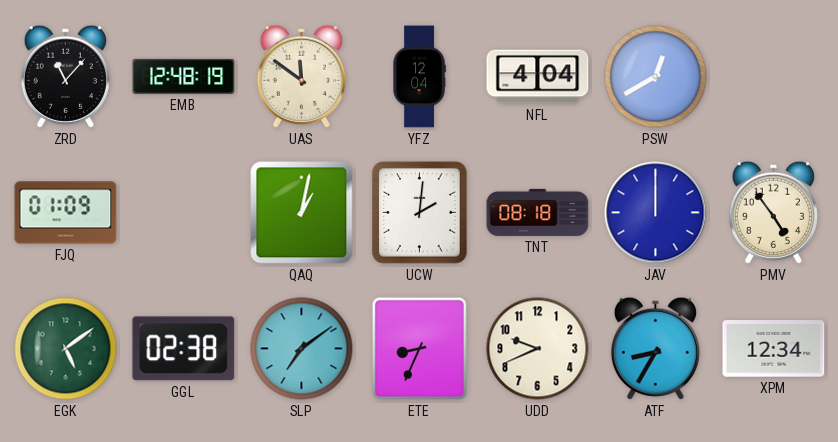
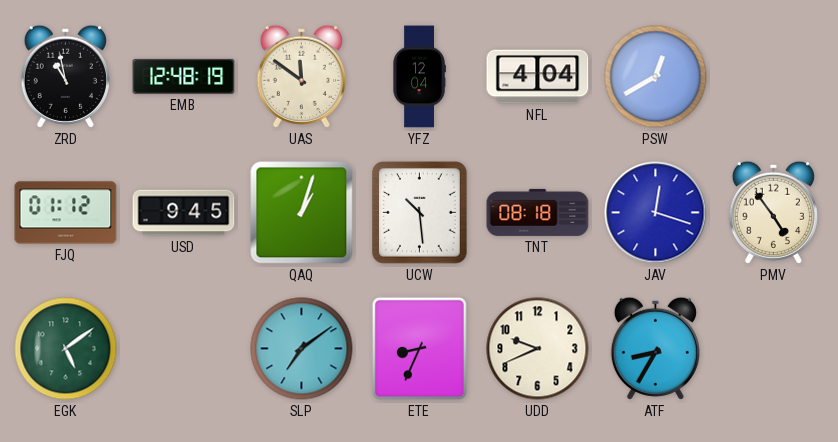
ZRD: 11:07 -> 10:58 (65, 76)
FJQ: 01:09 -> 01:12 (66, 213)
USD: none -> 9:45 (184, 213)
QAQ: 1:02 -> 1:03 (302, 213)
UCW: 2:01 -> 10:29 (420, 213)
JAV: 12:00 -> 12:18 (656, 213)
GGL: 02:38 -> none (184, 349)
XPM: 12:34 -> none (774, 349)
